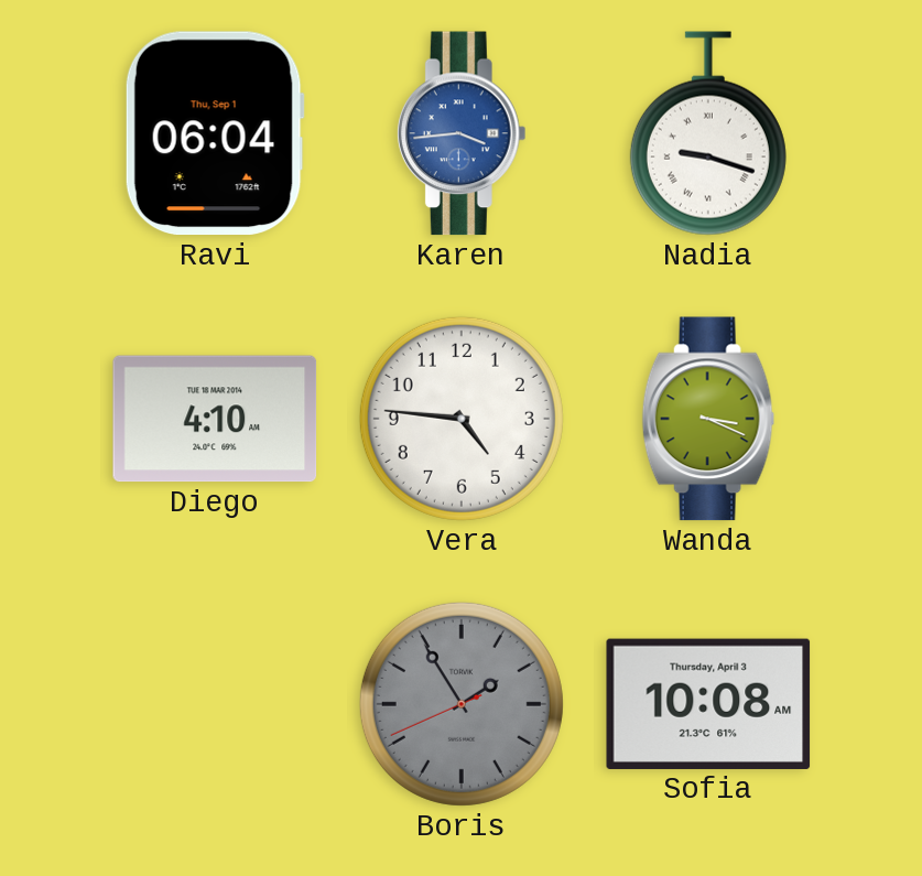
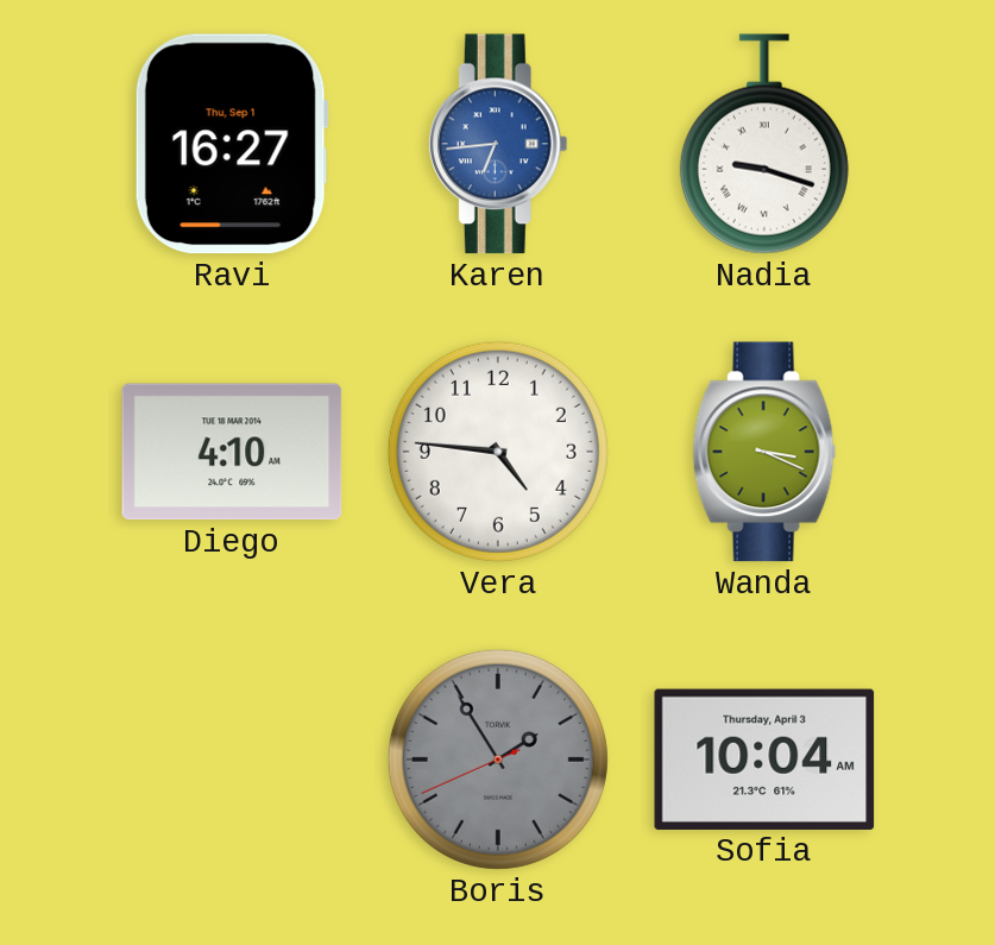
Ravi: 06:04 -> 16:27 (232, 144)
Karen: 3:44 -> 6:44 (498, 144)
Sofia: 10:08 -> 10:04 (764, 760)
